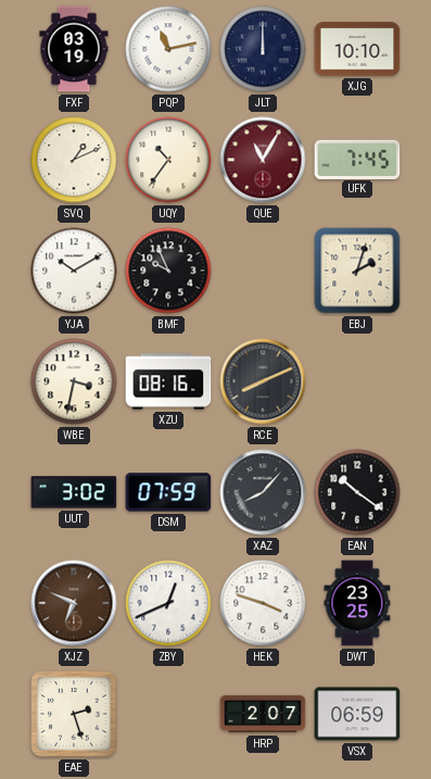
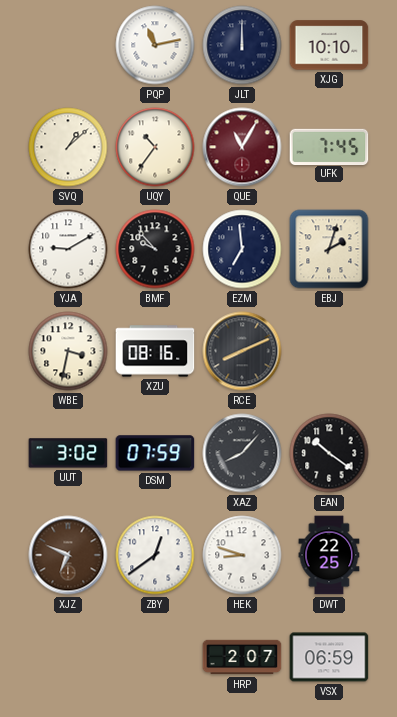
FXF: 03:19 -> none (74, 49)
SVQ: 1:11 -> 1:08 (68, 147)
YJA: 10:10 -> 9:10 (68, 249)
BMF: 9:56 -> 9:53 (155, 249)
EZM: none -> 6:59 (242, 249)
ZBY: 12:41 -> 12:39 (155, 555)
HEK: 3:48 -> 8:48 (242, 555)
DWT: 23:25 -> 22:25 (329, 555)
EAE: 2:27 -> none (74, 714)
